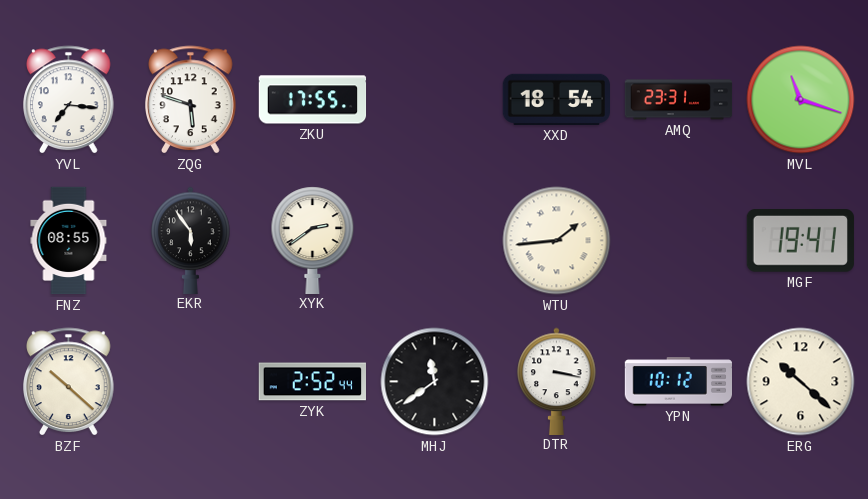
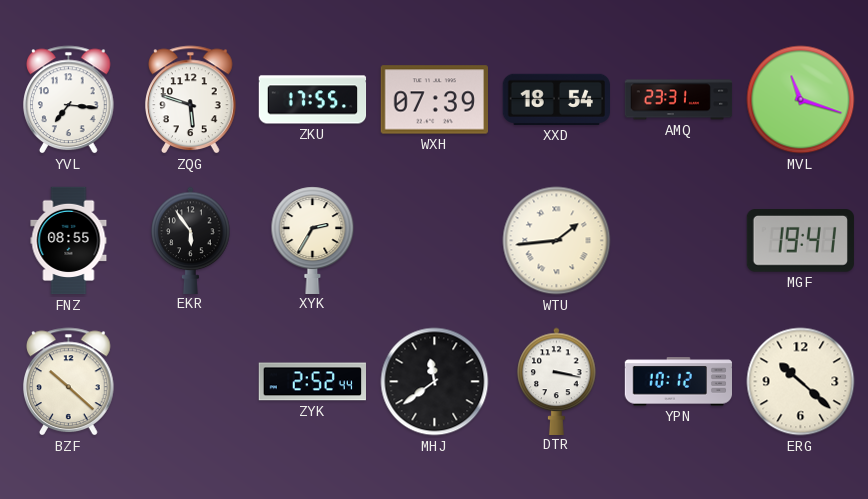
WXH: none -> 07:39 (434, 100)
XYK: 2:39 -> 2:35 (313, 240)
